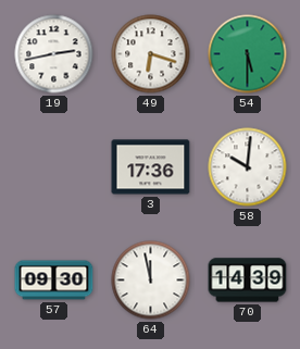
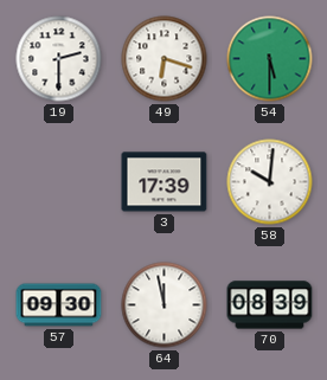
19: 2:43 -> 2:30 (59, 59)
3: 17:36 -> 17:39 (165, 182)
70: 14:39 -> 08:39 (270, 305)
